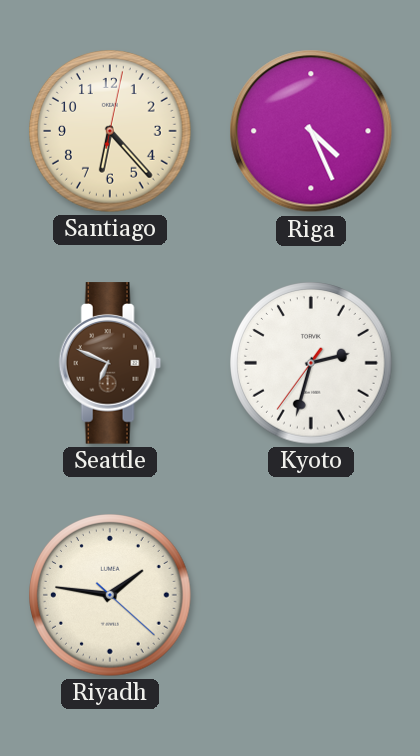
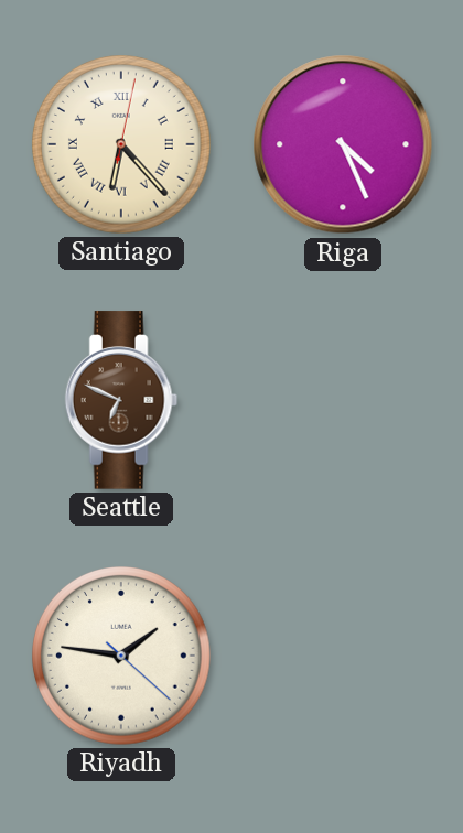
Santiago numerals: Arabic -> Roman (121, 144)
Kyoto: 2:32 -> none (311, 363)
